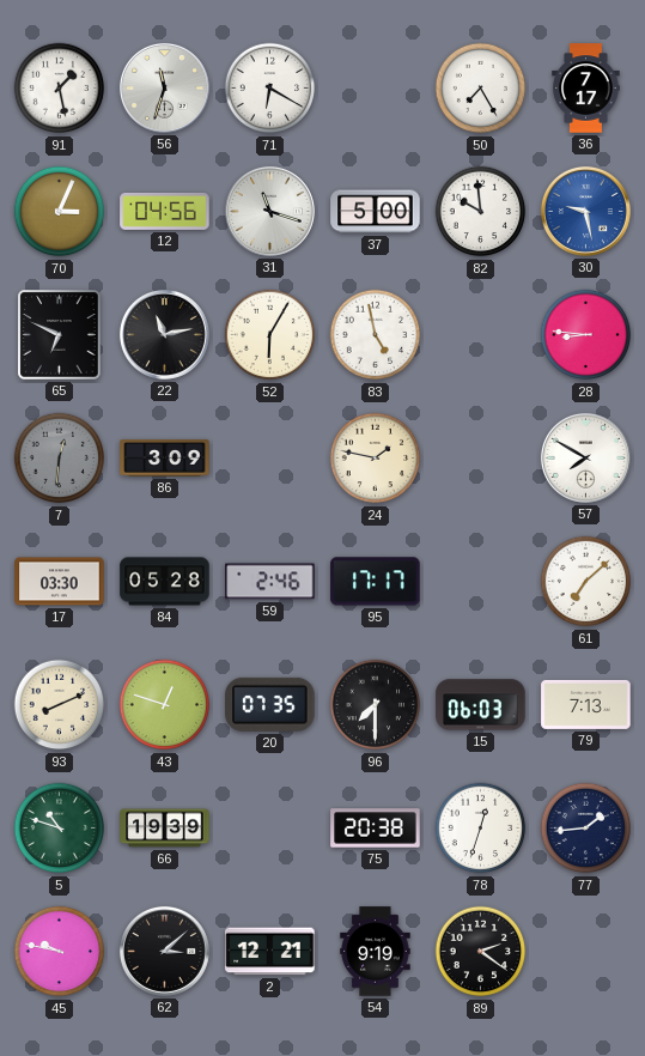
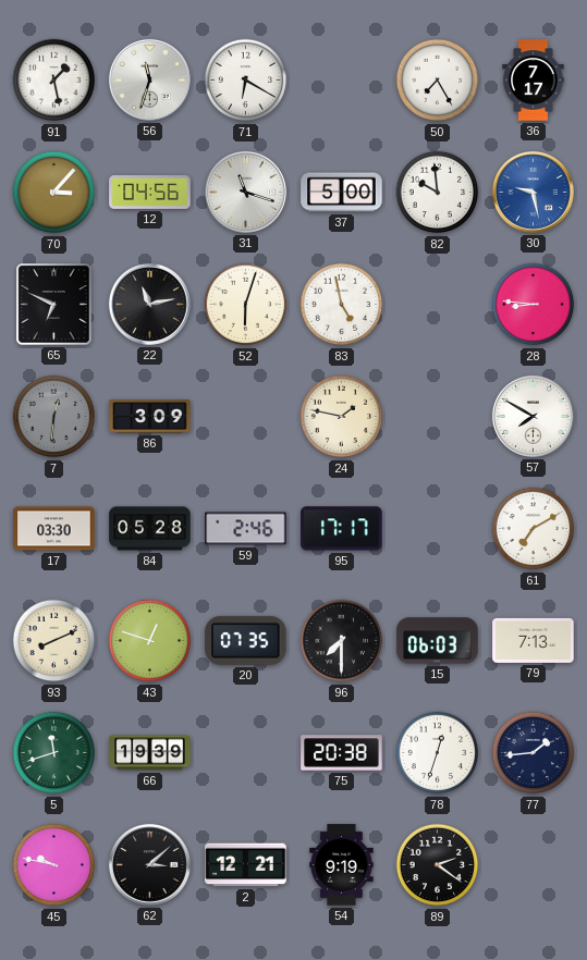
70: 3:04 -> 3:07 (54, 193)
52: 6:05 -> 6:03 (246, 305)
61: 7:08 -> 7:10 (534, 529)
5: 10:48 -> 11:42 (54, 753)
